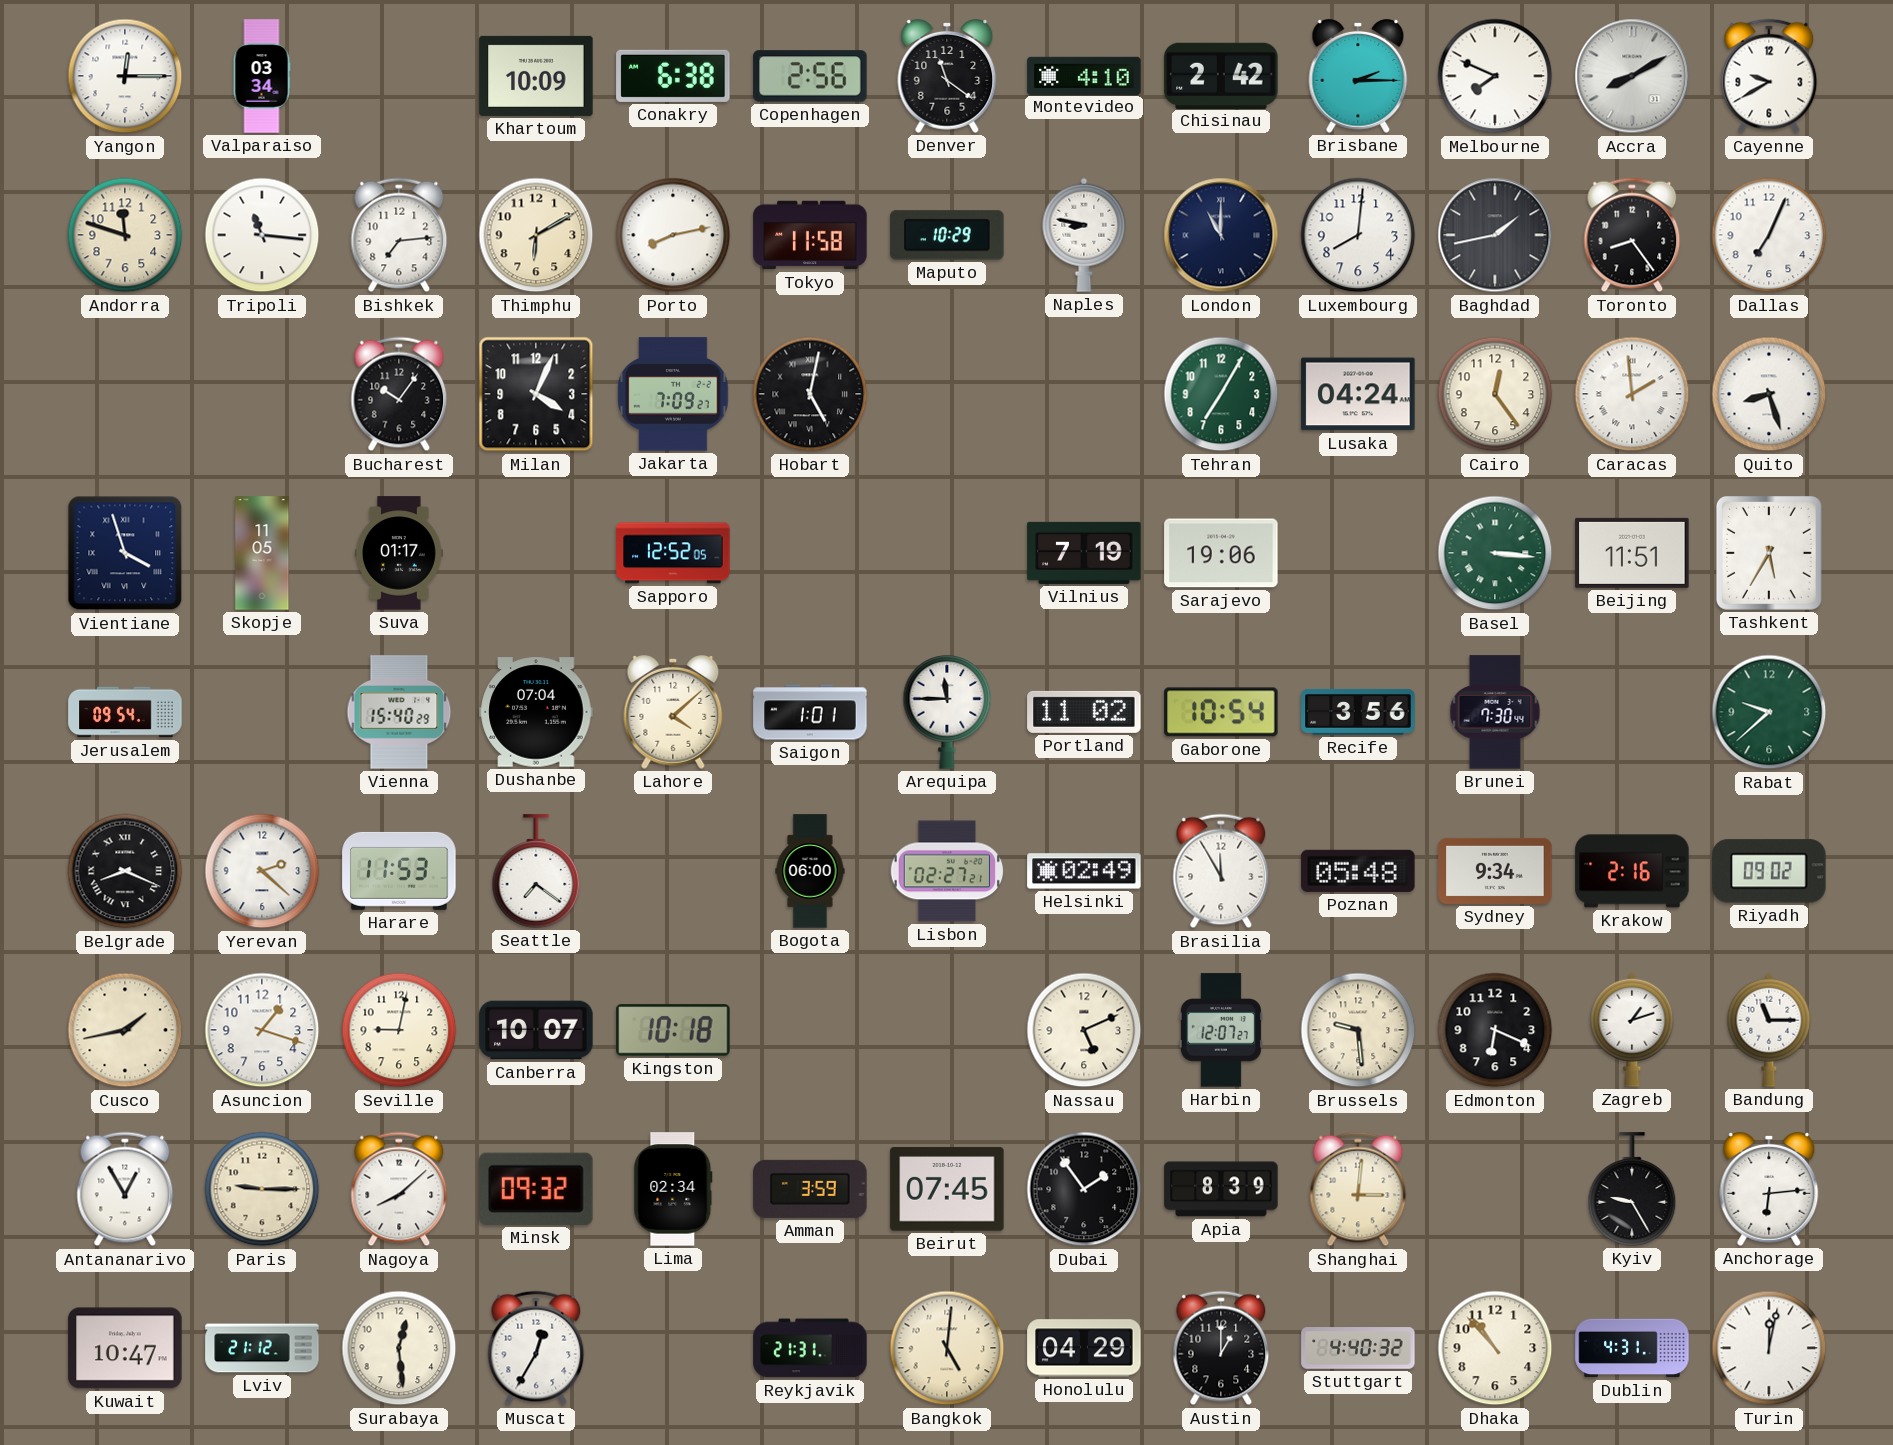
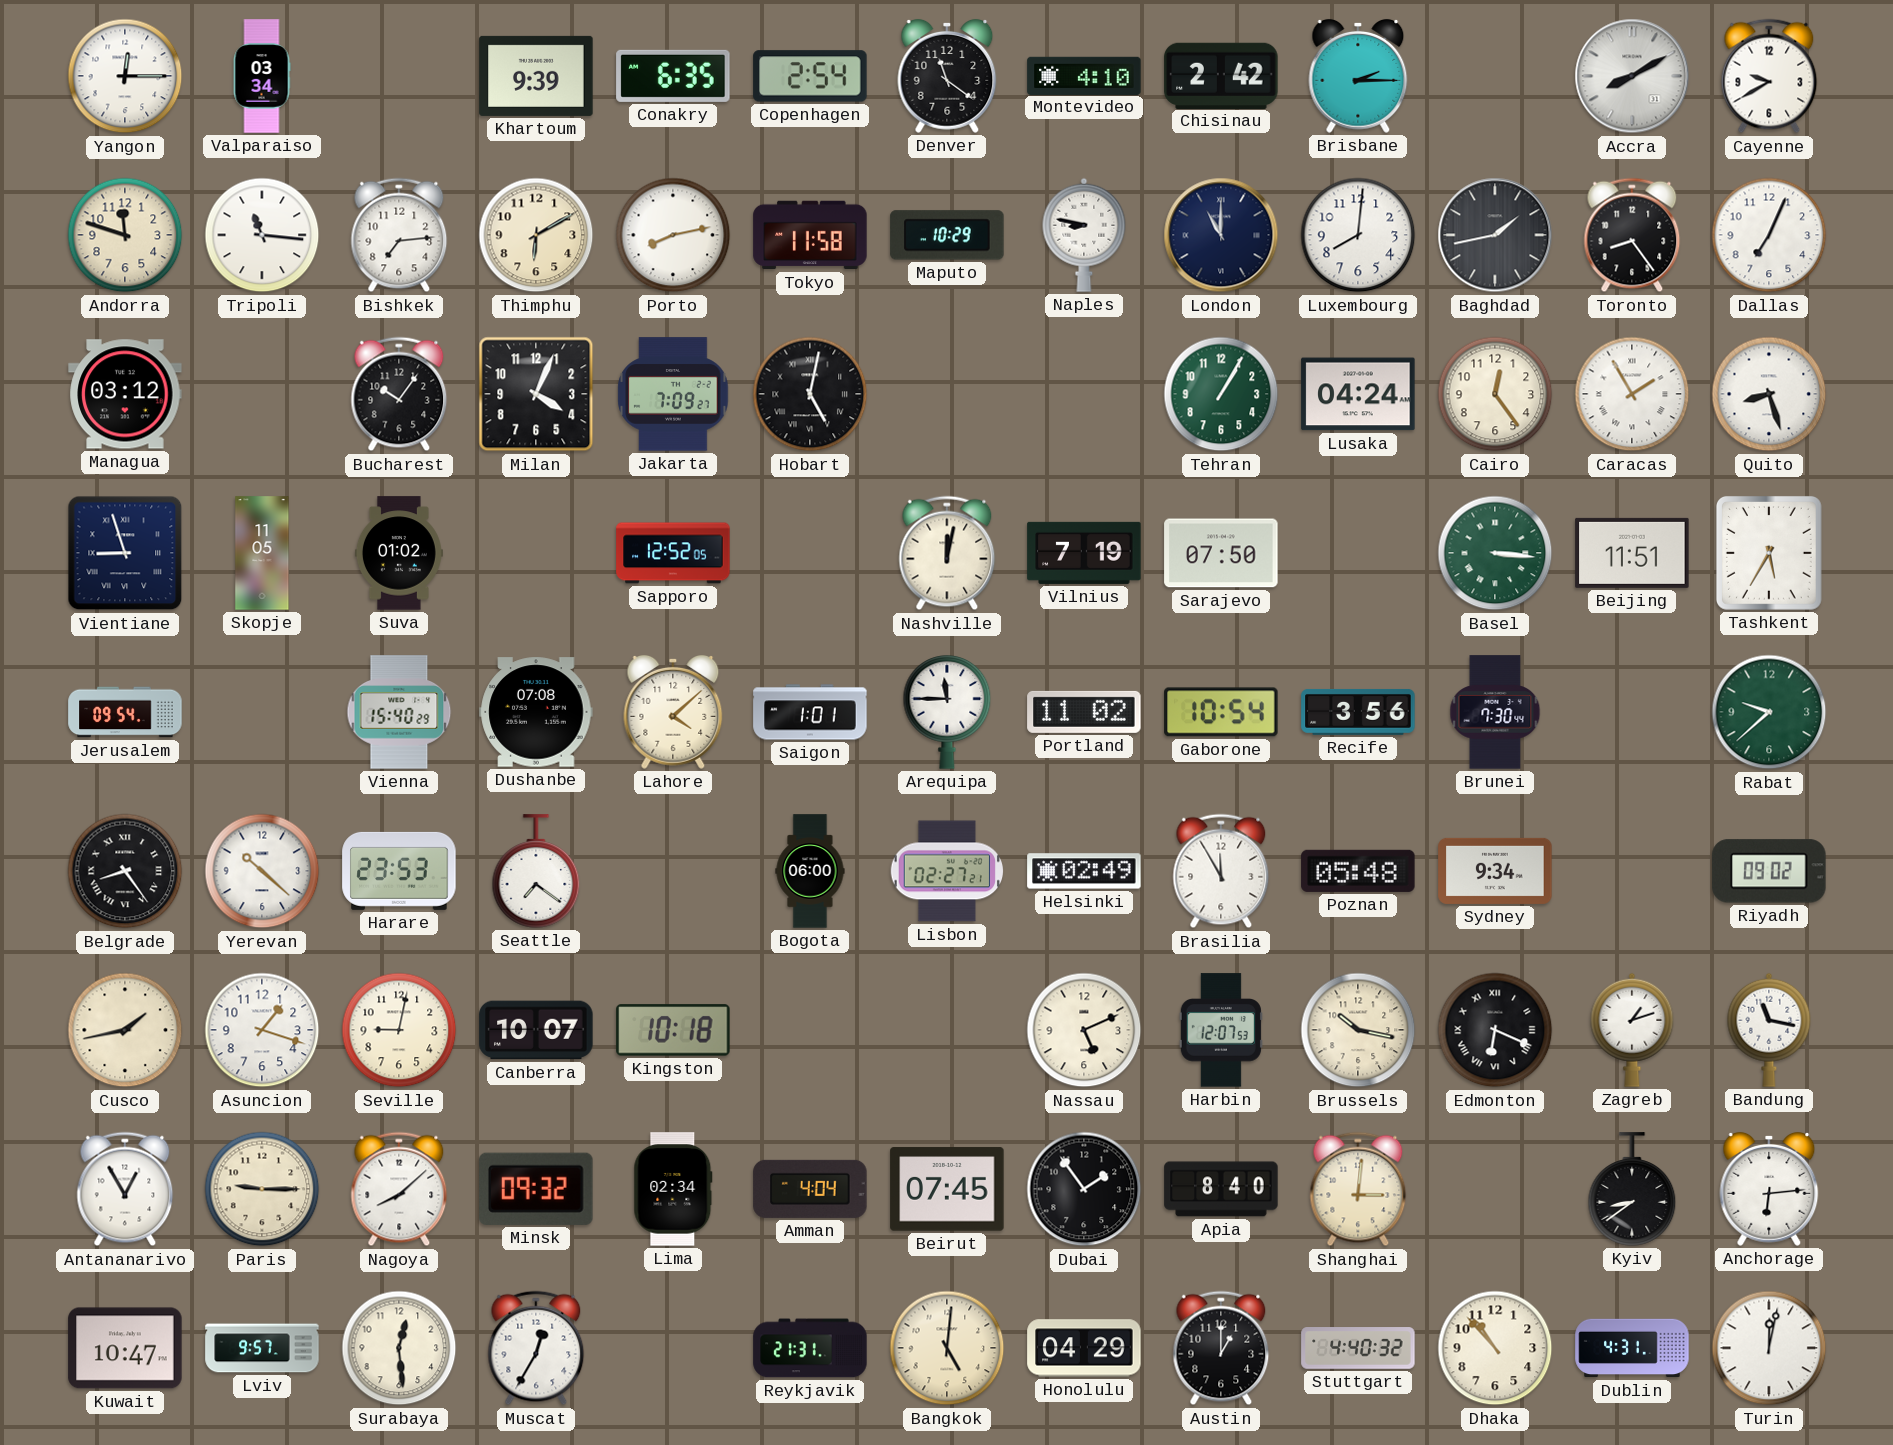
Khartoum: 10:09 -> 9:39 (536, 76)
Conakry: 6:38 -> 6:35 (673, 76)
Copenhagen: 2:56 -> 2:54 (810, 76)
Melbourne: 7:49 -> none (1495, 76)
Managua: none -> 03:12 (125, 394)
Tehran: 7:05 -> 1:05 (1221, 394)
Caracas: 1:59 -> 1:55 (1632, 394)
Vientiane: 3:57 -> 8:57 (125, 553)
Suva: 01:17 -> 01:02 (399, 553)
Nashville: none -> 12:02 (947, 553)
Sarajevo: 19:06 -> 07:50 (1221, 553)
Dushanbe: 07:04 -> 07:08 (536, 712)
Belgrade: 8:19 -> 8:24 (125, 871)
Yerevan: 2:22 -> 10:22 (262, 871)
Harare: 11:53 -> 23:53 (399, 871)
Krakow: 2:16 -> none (1632, 871)
Harbin: 12:07:27 -> 12:07:53 (1221, 1030)
Brussels: 9:29 -> 10:17 (1358, 1030)
Edmonton numerals: Arabic -> Roman (1495, 1030)
Bandung: 11:15 -> 11:17 (1769, 1030)
Amman: 3:59 -> 4:04 (810, 1189)
Apia: 8:39 -> 8:40 (1221, 1189)
Kyiv: 9:25 -> 8:39 (1632, 1189)
Lviv: 21:12 -> 9:57 (262, 1348)
